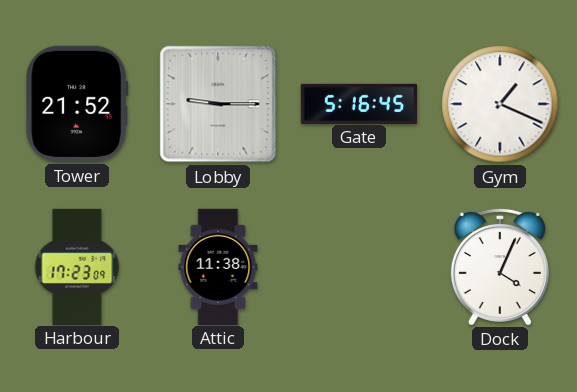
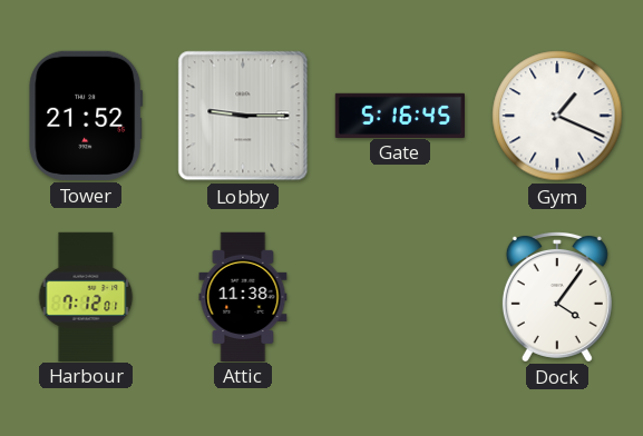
Harbour: 17:23 -> 7:12 (86, 296)
Dock: 4:04 -> 4:06 (557, 296)
